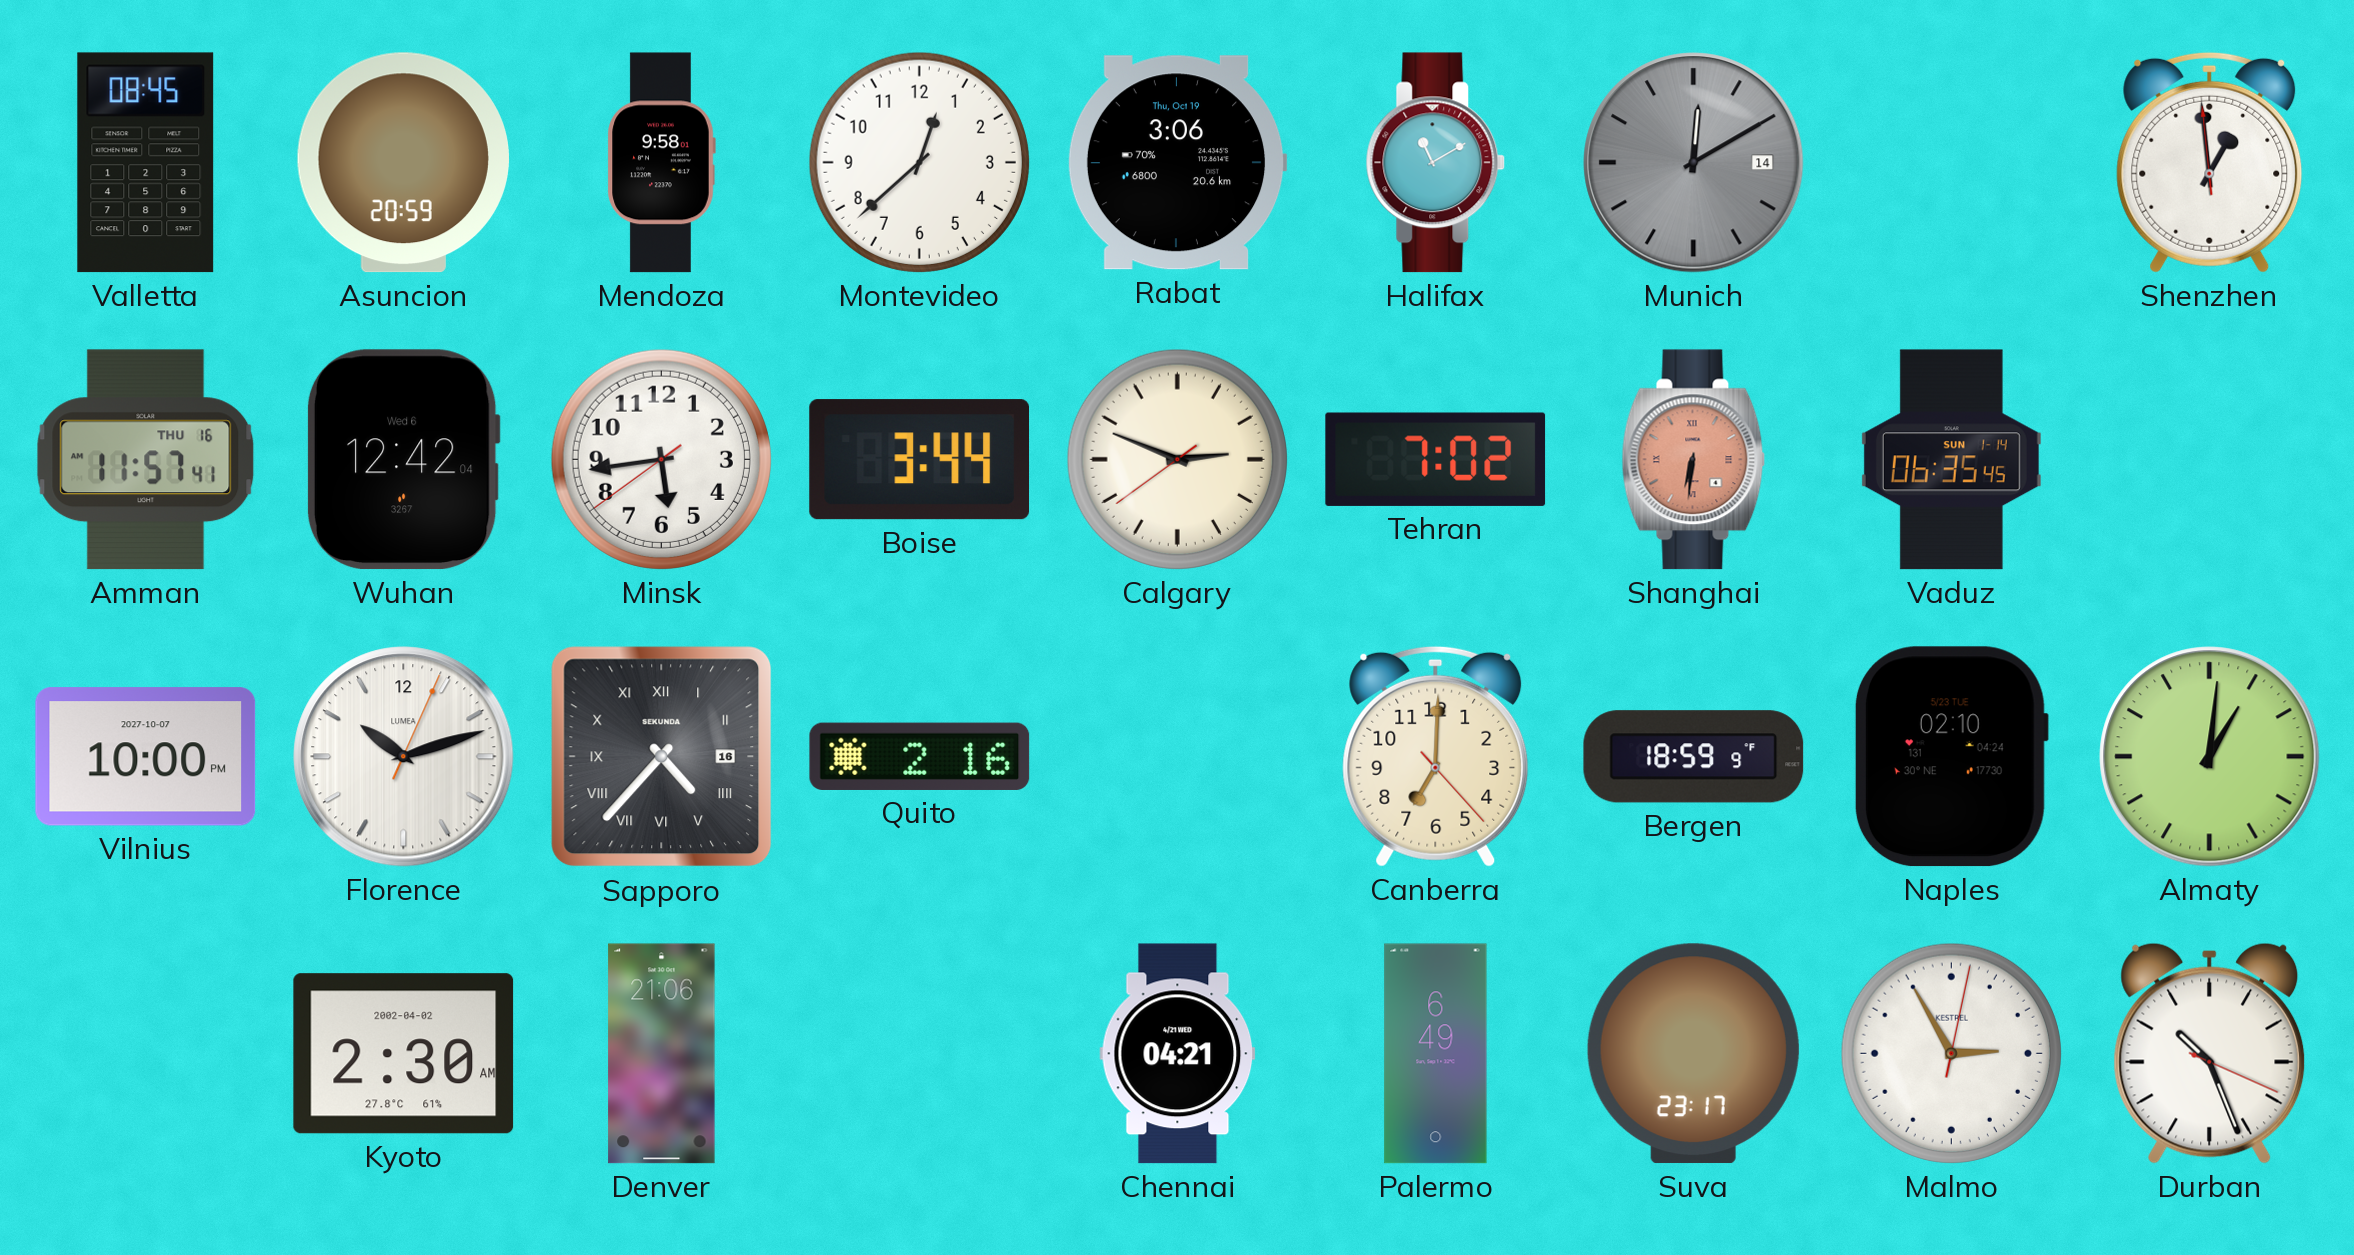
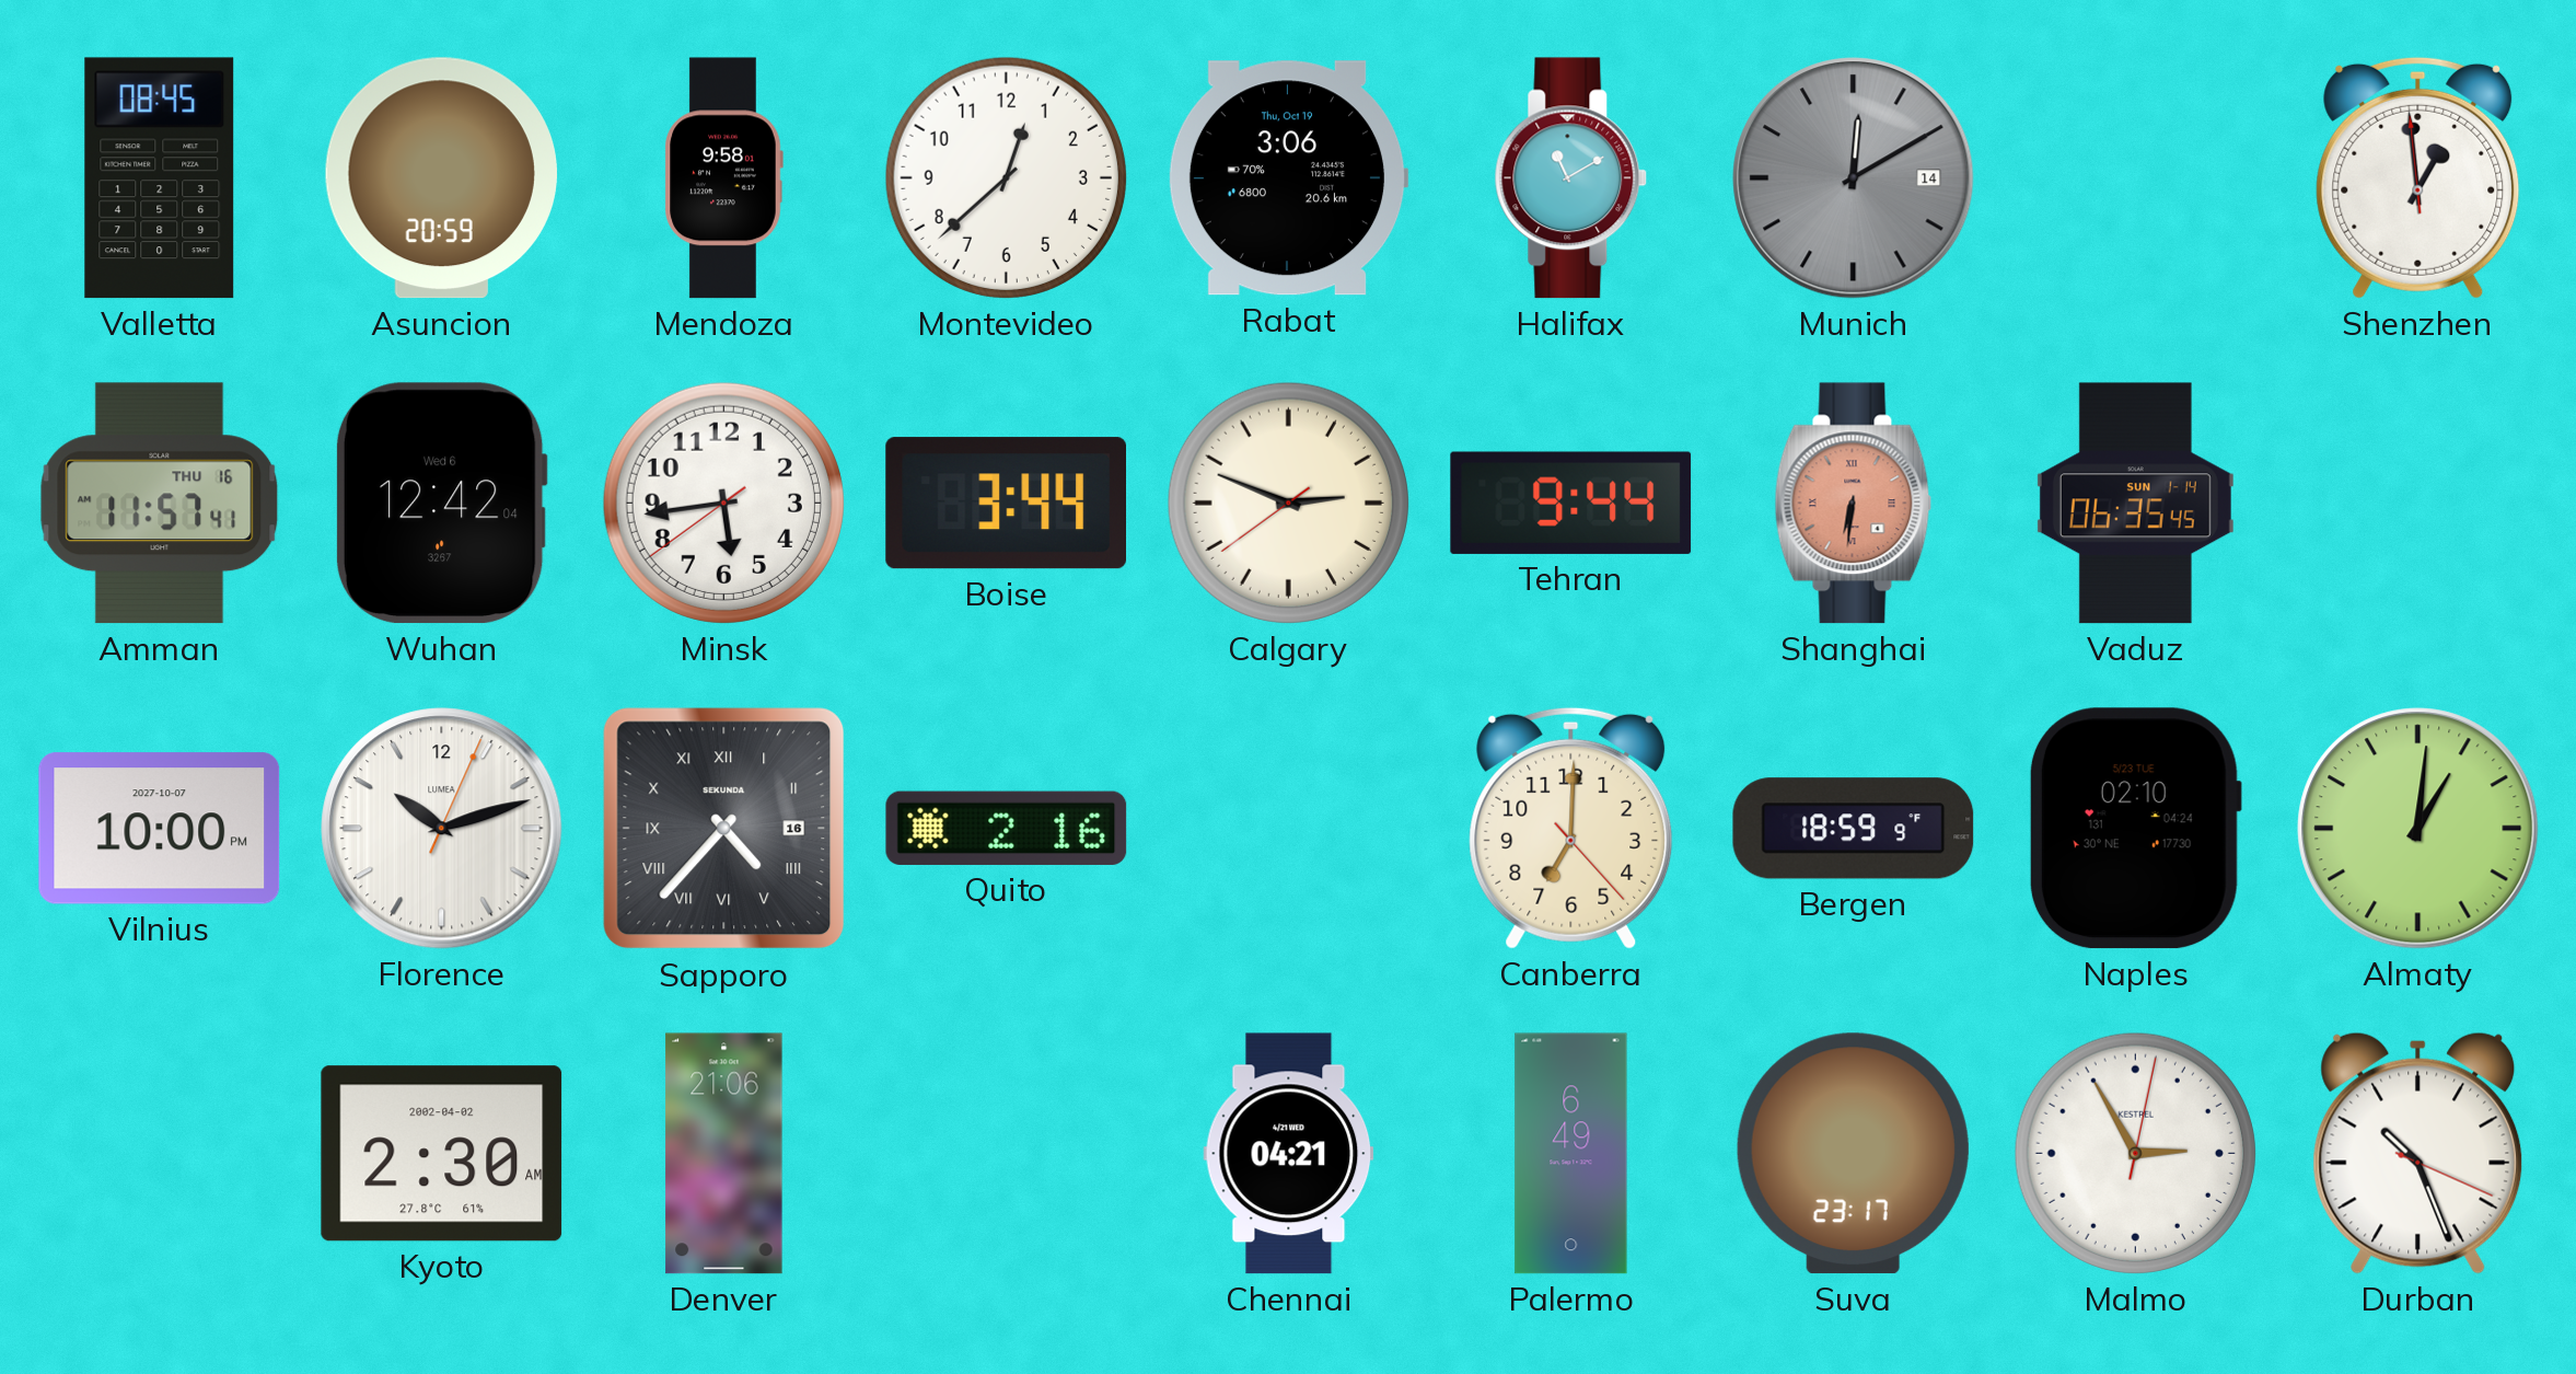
Tehran: 7:02 -> 9:44 (1571, 503)
